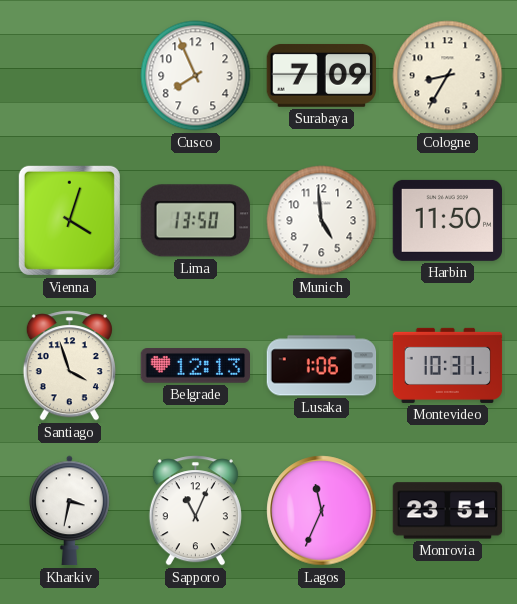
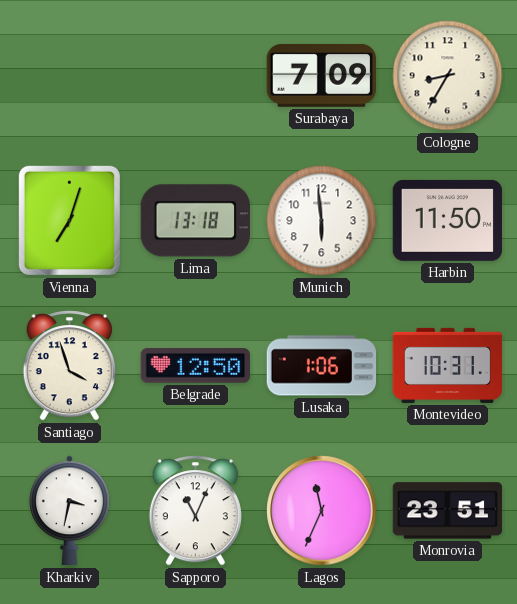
Cusco: 7:56 -> none (196, 76)
Vienna: 4:03 -> 7:03 (69, 220)
Lima: 13:50 -> 13:18 (195, 221)
Munich: 4:59 -> 5:59 (322, 221)
Belgrade: 12:13 -> 12:50 (196, 366)
